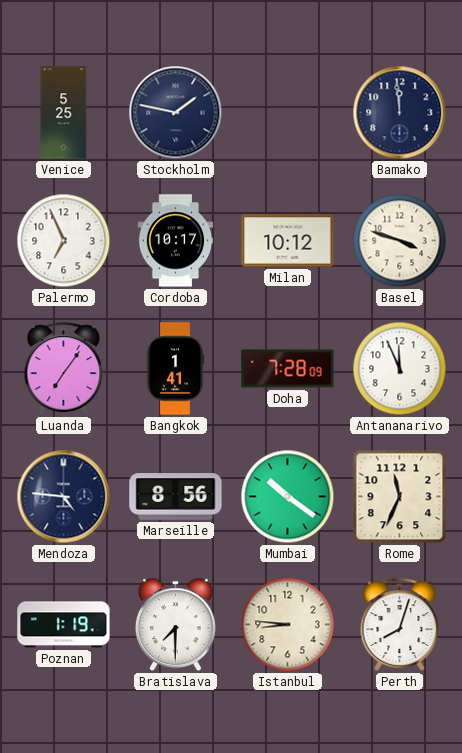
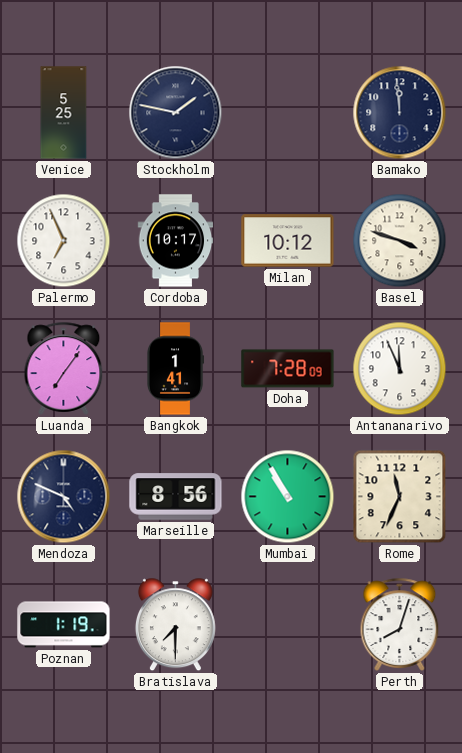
Mendoza: 4:46 -> 4:49 (64, 497)
Mumbai: 10:21 -> 10:55 (288, 497)
Istanbul: 8:46 -> none (288, 625)
